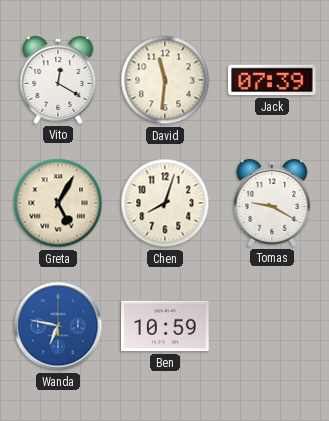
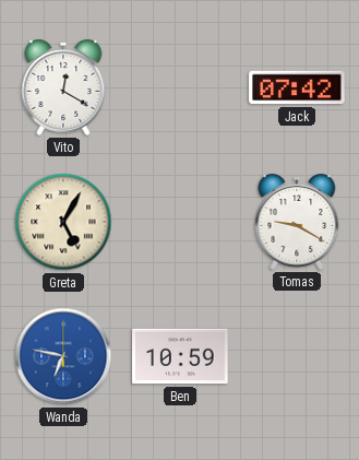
David: 11:31 -> none (165, 80)
Jack: 07:39 -> 07:42 (297, 87)
Chen: 8:03 -> none (165, 203)
